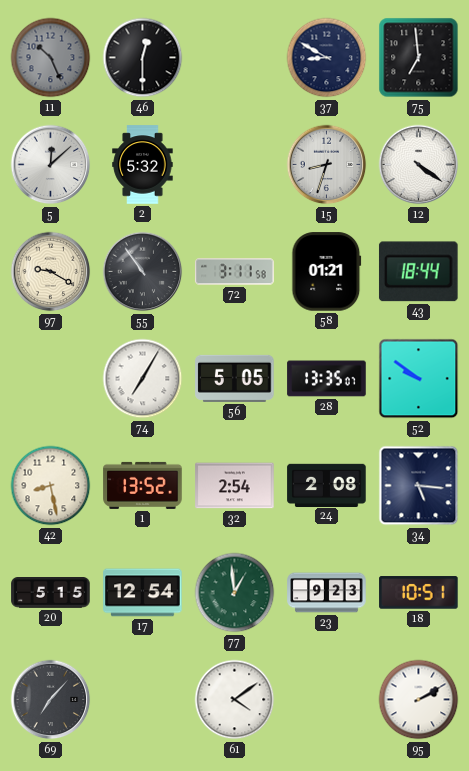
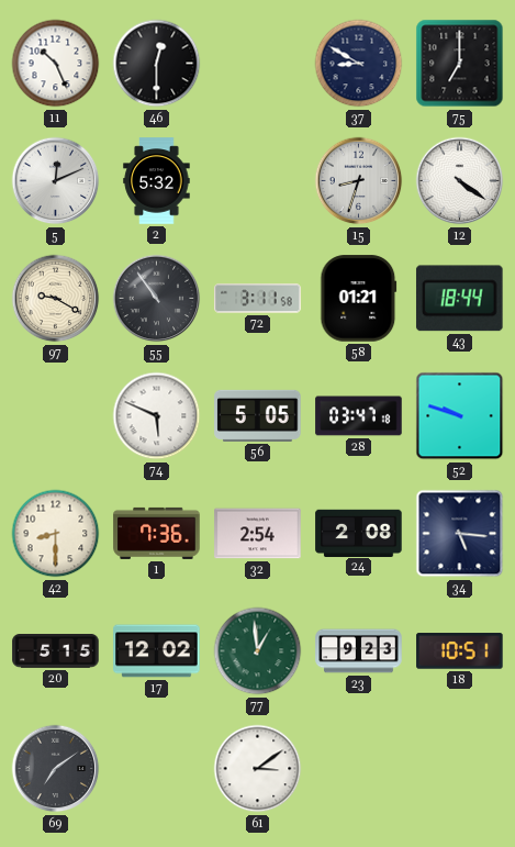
11 dial: grey -> white (56, 64)
75: 6:59 -> 7:00 (460, 64)
5: 12:08 -> 12:11 (56, 181)
74: 7:05 -> 5:49 (157, 416)
28: 13:35 -> 03:47 (359, 416)
52: 9:51 -> 9:48 (460, 416)
42: 8:28 -> 8:30 (56, 534)
1: 13:52 -> 7:36 (157, 533)
17: 12:54 -> 12:02 (157, 651)
69: 7:07 -> 7:09 (56, 769)
61: 4:09 -> 3:09 (258, 769)
95: 2:10 -> none (419, 700)
